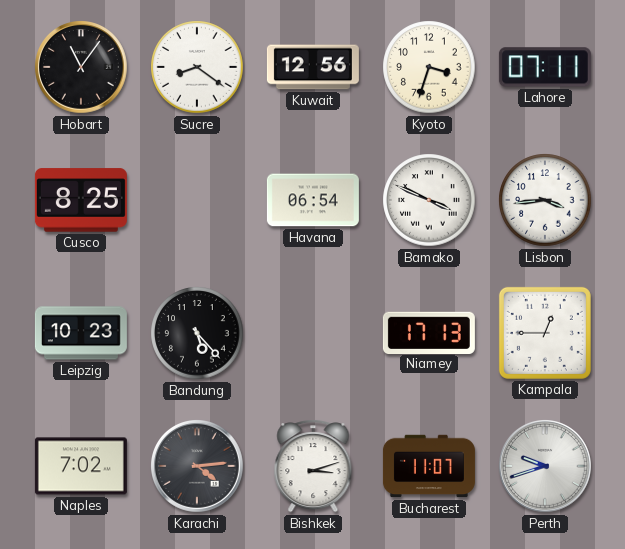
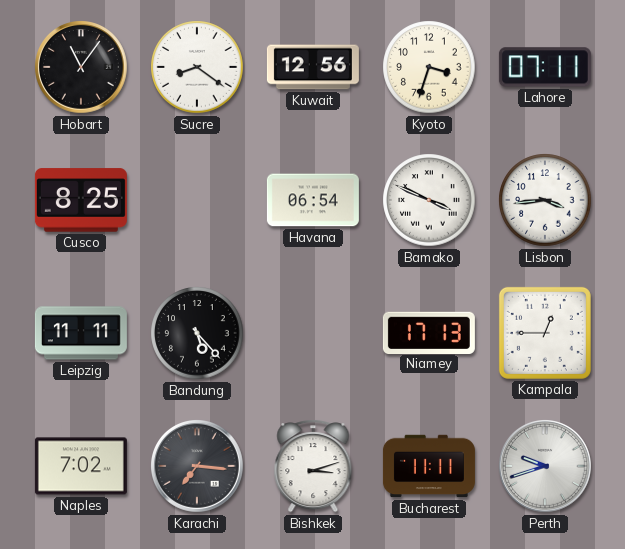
Leipzig: 10:23 -> 11:11 (81, 333)
Karachi: 4:14 -> 7:16 (198, 467)
Bucharest: 11:07 -> 11:11 (429, 466)
